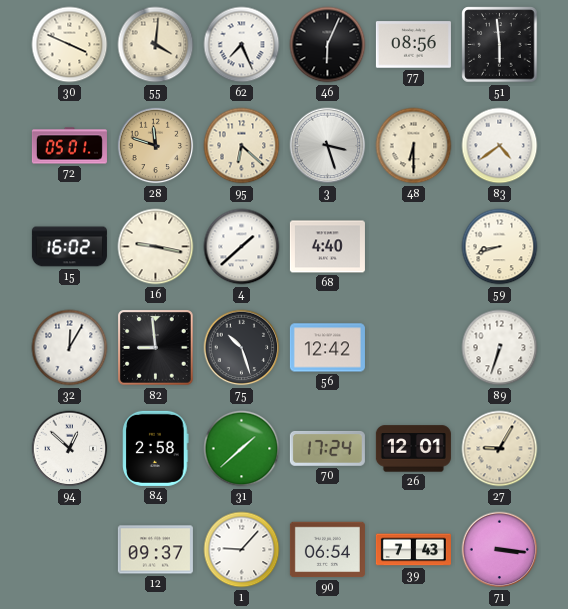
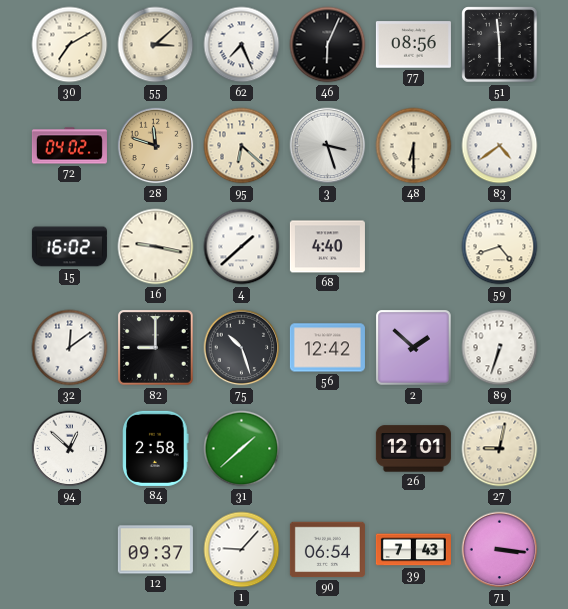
30: 3:49 -> 7:10 (70, 45)
55: 4:01 -> 3:08 (156, 45)
72: 05:01 -> 04:02 (69, 146)
59: 8:42 -> 4:42 (500, 247)
32: 12:05 -> 12:09 (70, 348)
82: 8:59 -> 9:00 (156, 348)
2: none -> 1:52 (414, 348)
70: 17:24 -> none (327, 448)
27: 9:05 -> 9:02 (500, 449)
